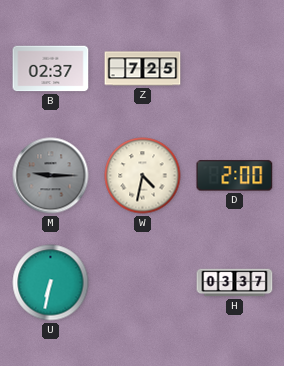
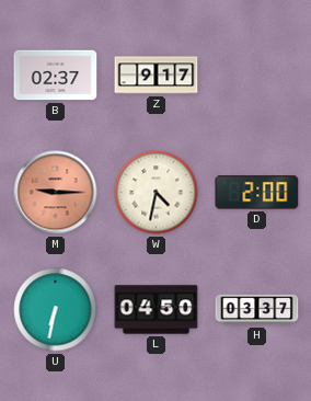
Z: 7:25 -> 9:17 (157, 76)
M dial: grey -> salmon (56, 193)
L: none -> 04:50 (157, 310)
